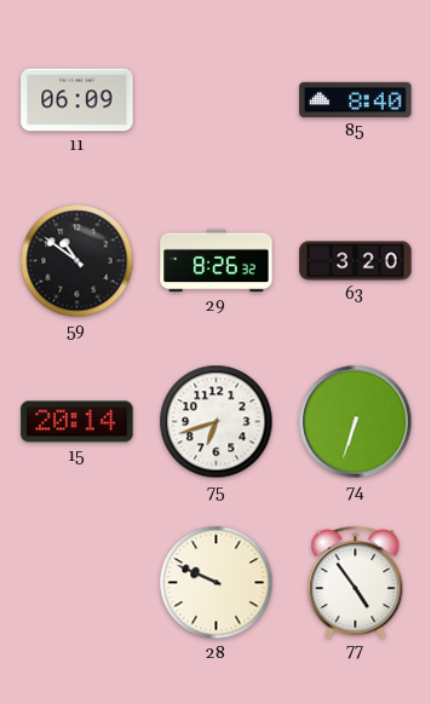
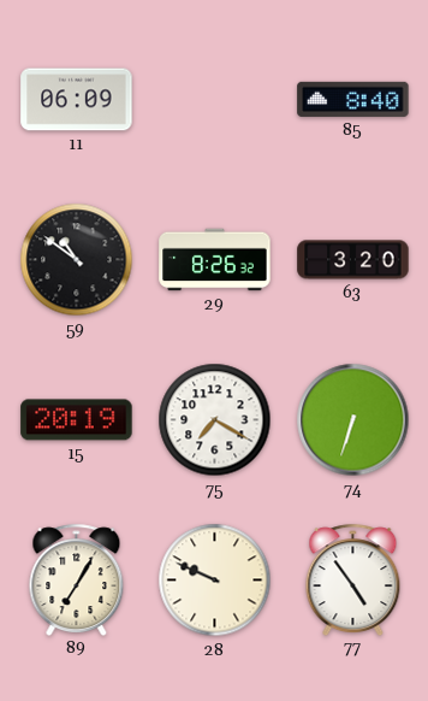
15: 20:14 -> 20:19 (77, 420)
75: 6:42 -> 7:20 (215, 420)
89: none -> 7:05 (77, 579)
